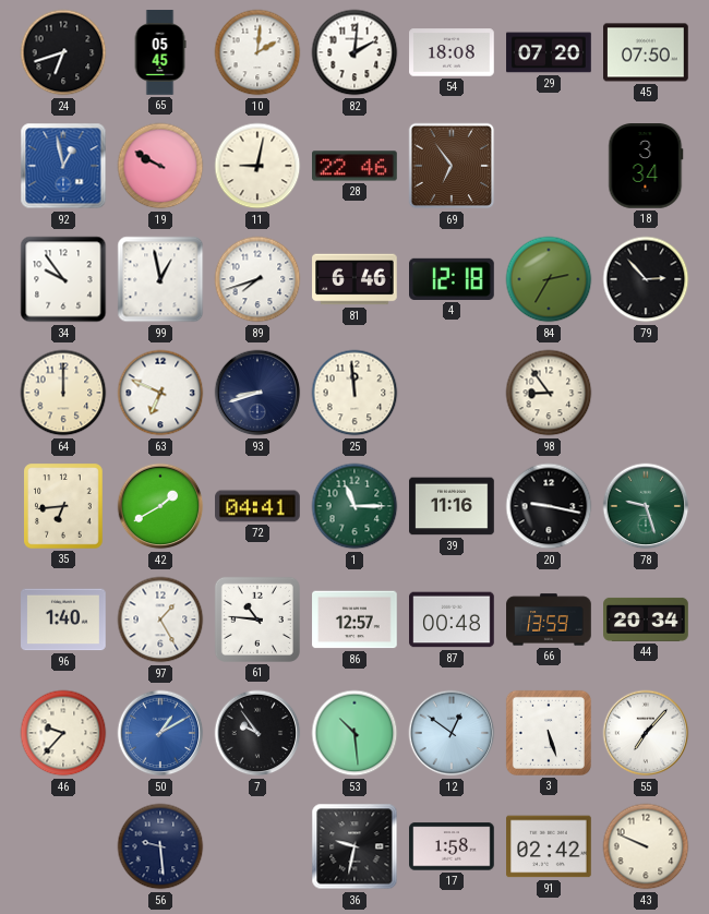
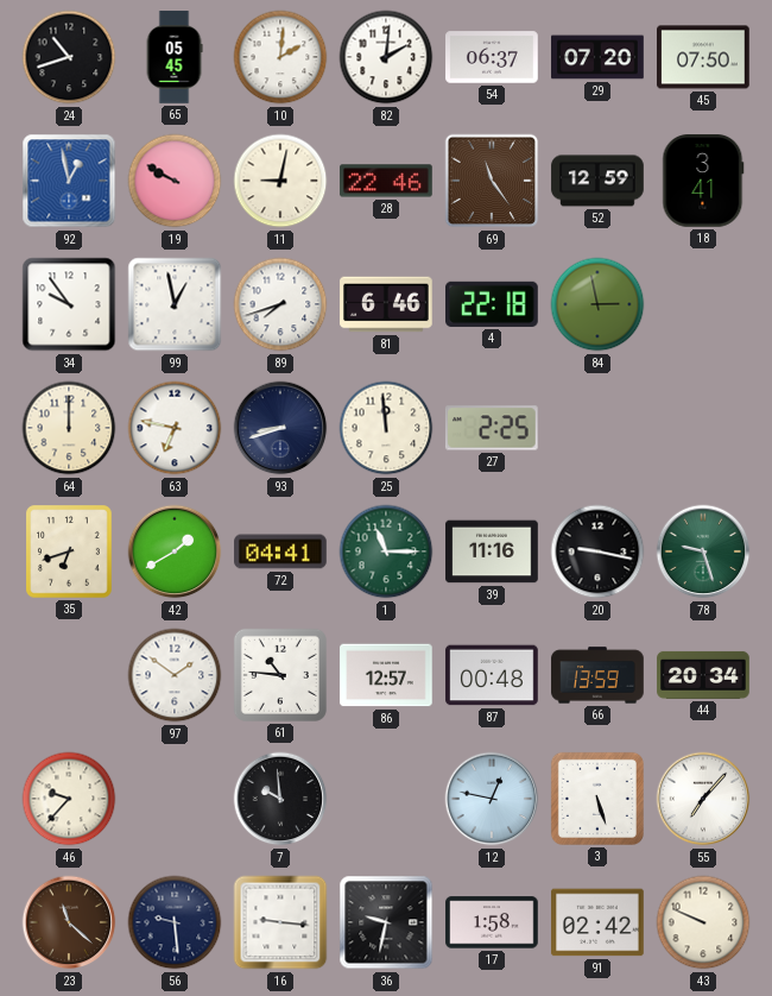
24: 6:42 -> 10:42 (69, 57)
54: 18:08 -> 06:37 (492, 57)
69: 6:54 -> 11:24 (492, 181)
52: none -> 12:59 (597, 181)
18: 3:34 -> 3:41 (703, 181)
4: 12:18 -> 22:18 (493, 304)
84: 2:35 -> 2:58 (597, 304)
79: 2:53 -> none (646, 279)
63: 6:49 -> 6:47 (175, 428)
27: none -> 2:25 (492, 428)
98: 8:54 -> none (549, 393)
35: 6:44 -> 6:42 (69, 551)
96: 1:40 -> none (63, 620)
97: 1:25 -> 1:51 (175, 675)
50: 1:10 -> none (160, 733)
7: 9:54 -> 9:59 (280, 799)
53: 10:29 -> none (354, 733)
12: 12:51 -> 12:47 (492, 799)
23: none -> 11:22 (69, 922)
16: none -> 9:16 (280, 922)
